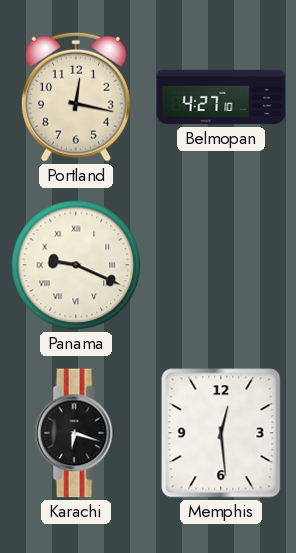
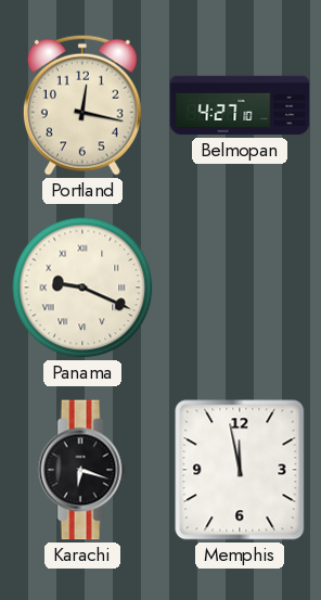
Memphis: 12:29 -> 11:58 (240, 470)
